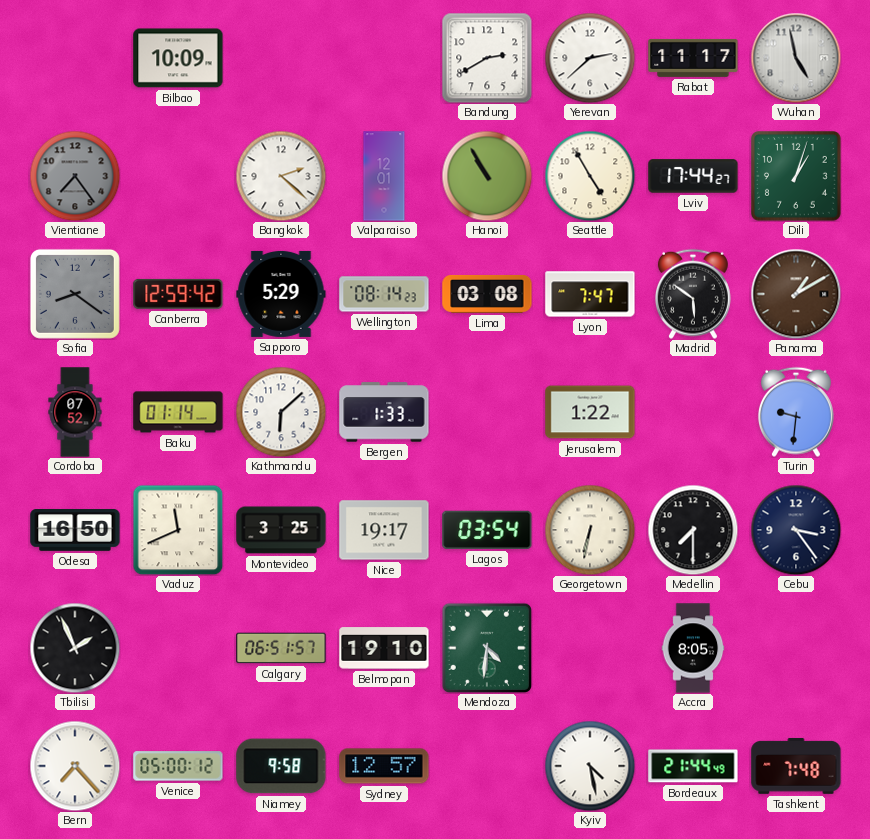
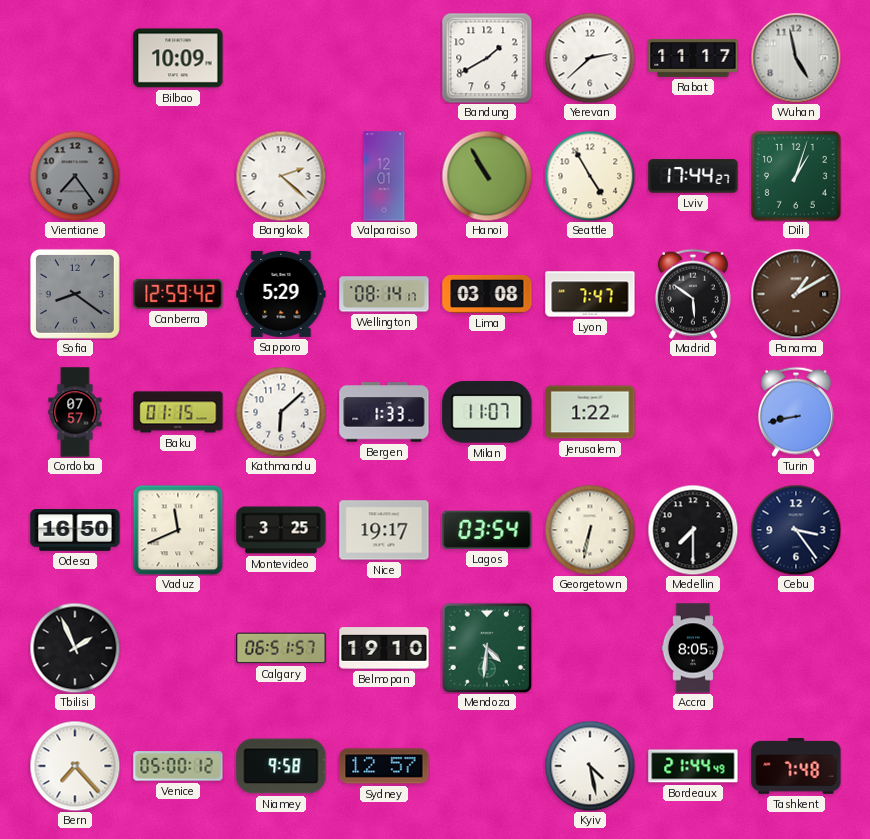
Bandung: 2:40 -> 1:40 (487, 58)
Wellington: 08:14:23 -> 08:14:17 (384, 294)
Cordoba: 07:52 -> 07:57 (75, 412)
Baku: 01:14 -> 01:15 (178, 412)
Milan: none -> 11:07 (487, 412)
Turin: 9:31 -> 8:43 (796, 412)
